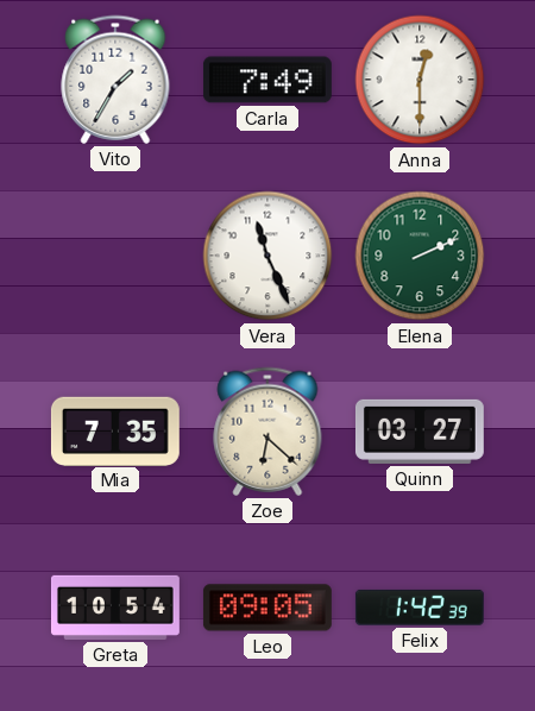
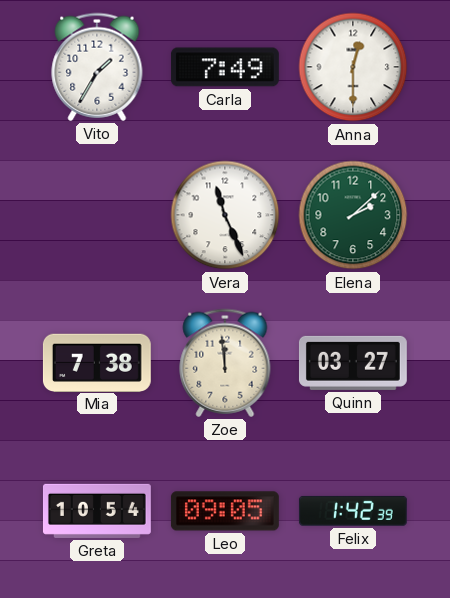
Elena: 2:11 -> 2:08 (353, 215)
Mia: 7:35 -> 7:38 (97, 362)
Zoe: 6:22 -> 11:59 (225, 363)
